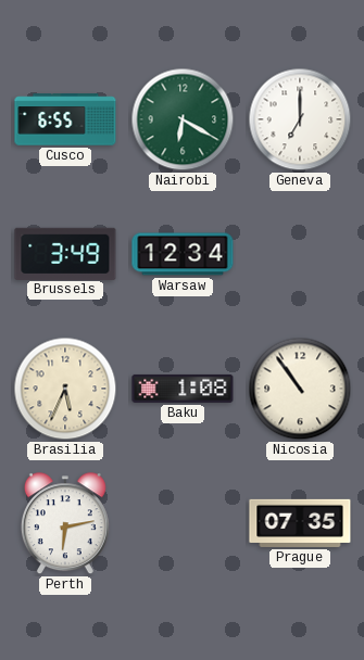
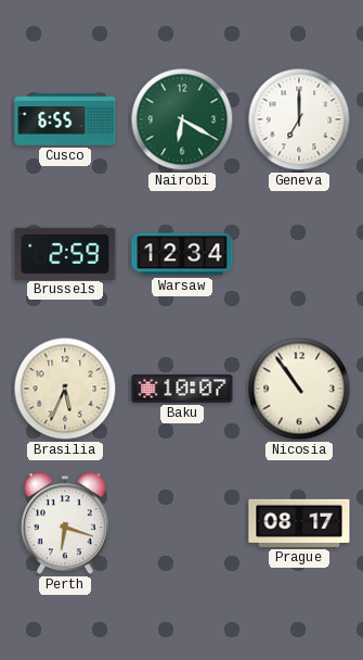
Brussels: 3:49 -> 2:59 (65, 253)
Baku: 1:08 -> 10:07 (182, 389)
Perth: 6:13 -> 6:18 (65, 524)
Prague: 07:35 -> 08:17 (299, 523)
